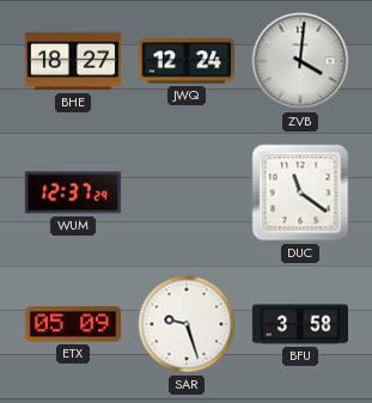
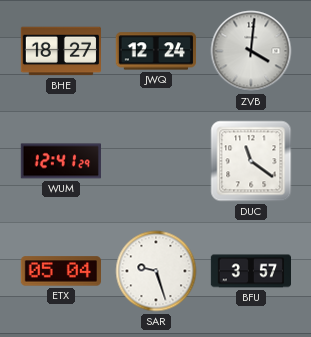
WUM: 12:37 -> 12:41 (60, 161)
ETX: 05:09 -> 05:04 (60, 271)
BFU: 3:58 -> 3:57 (250, 271)
